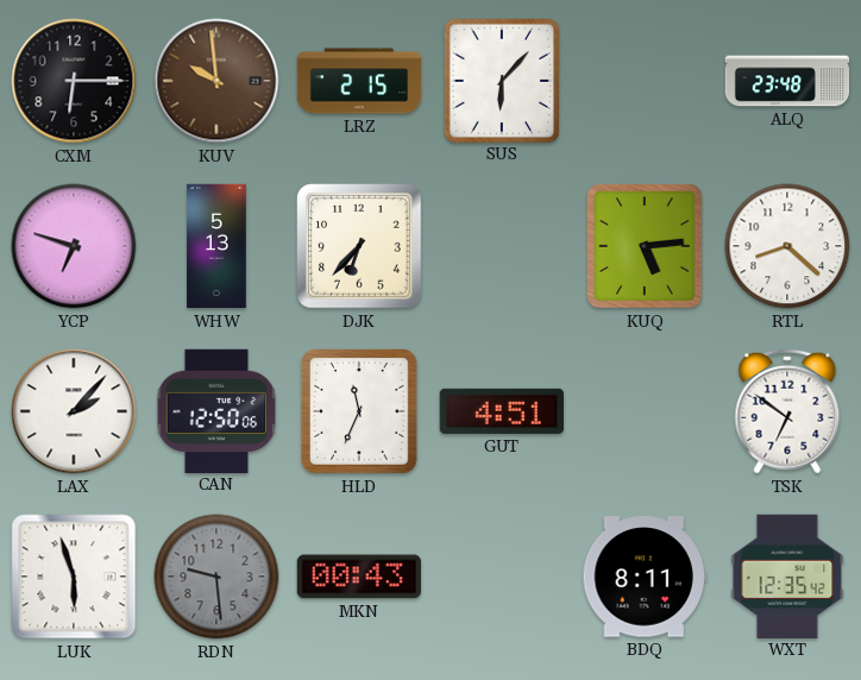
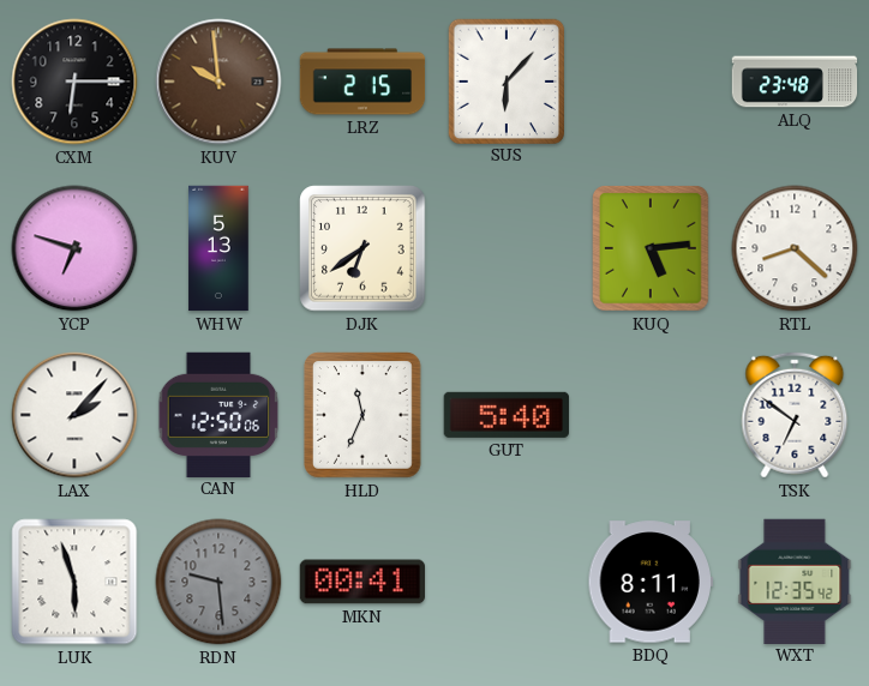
DJK: 6:37 -> 6:39 (362, 248)
GUT: 4:51 -> 5:40 (507, 415)
MKN: 00:43 -> 00:41 (361, 582)
